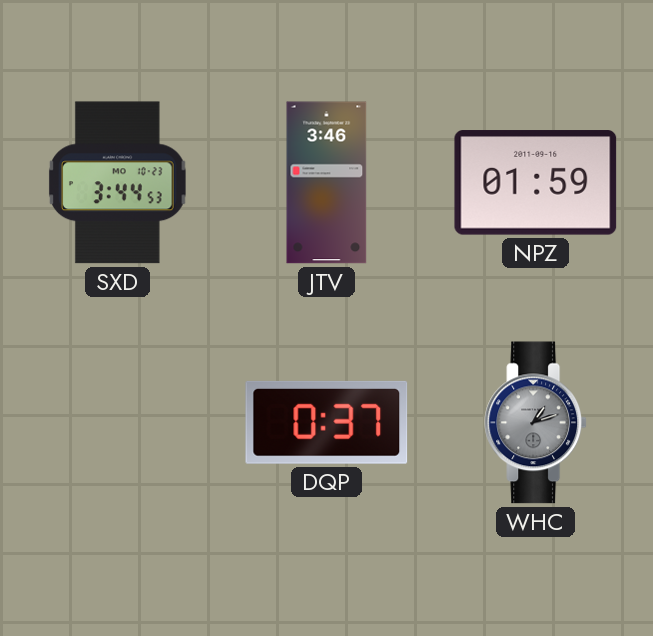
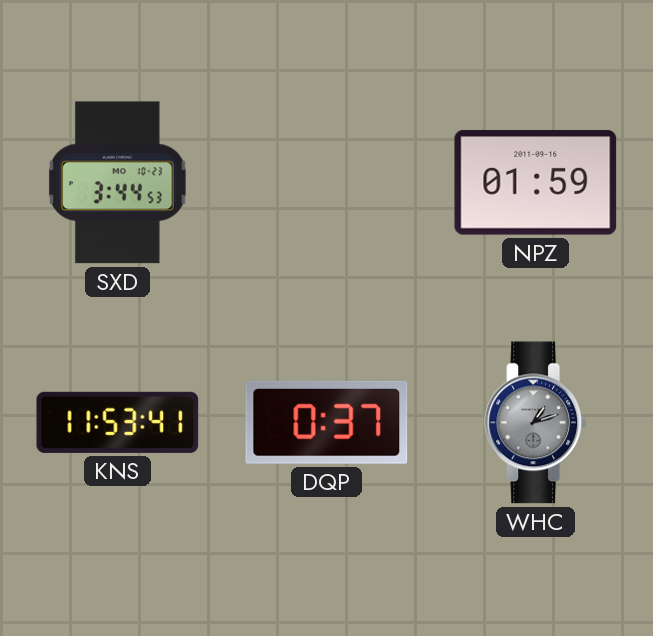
JTV: 3:46 -> none (327, 183)
KNS: none -> 11:53 (118, 422)
